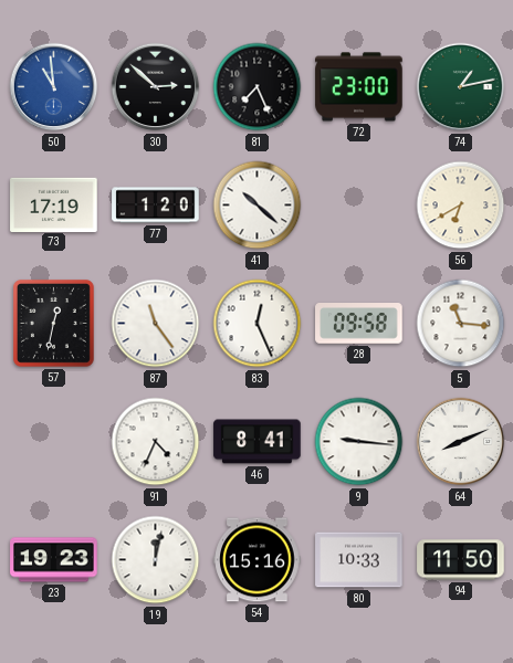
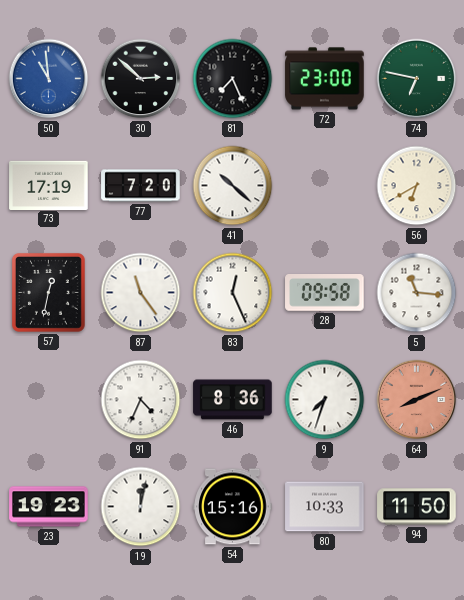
74: 1:13 -> 6:47 (417, 79)
77: 1:20 -> 7:20 (141, 186)
46: 8:41 -> 8:36 (233, 400)
9: 9:16 -> 7:33 (325, 400)
64 dial: white -> salmon (417, 400)
